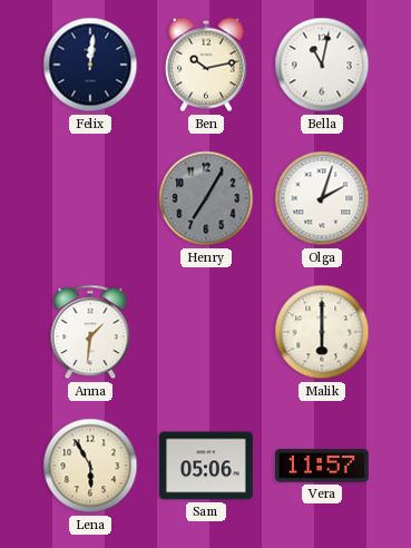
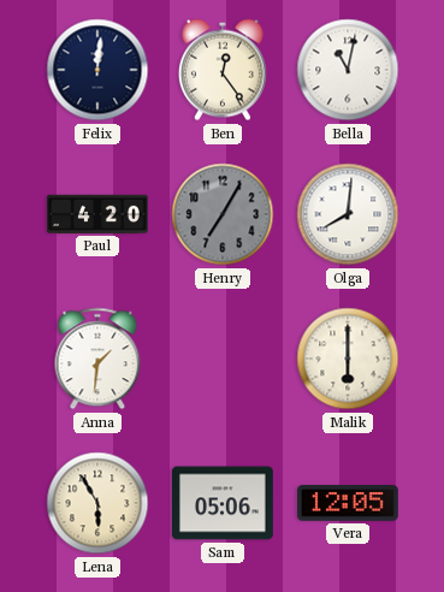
Ben: 10:13 -> 12:24 (223, 70)
Paul: none -> 4:20 (99, 214)
Olga: 2:03 -> 8:01 (348, 214)
Vera: 11:57 -> 12:05 (349, 503)
